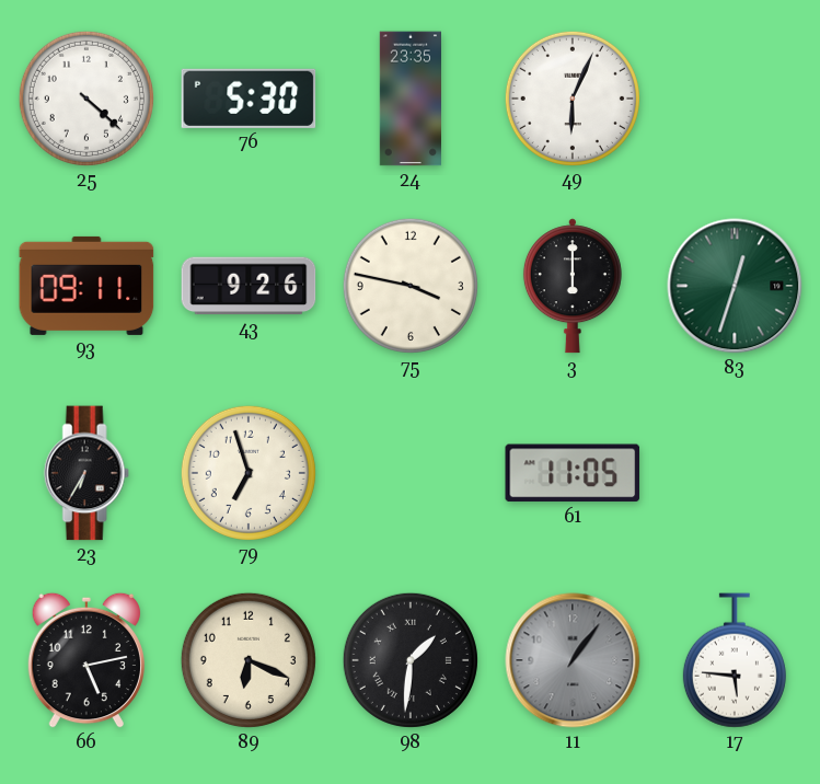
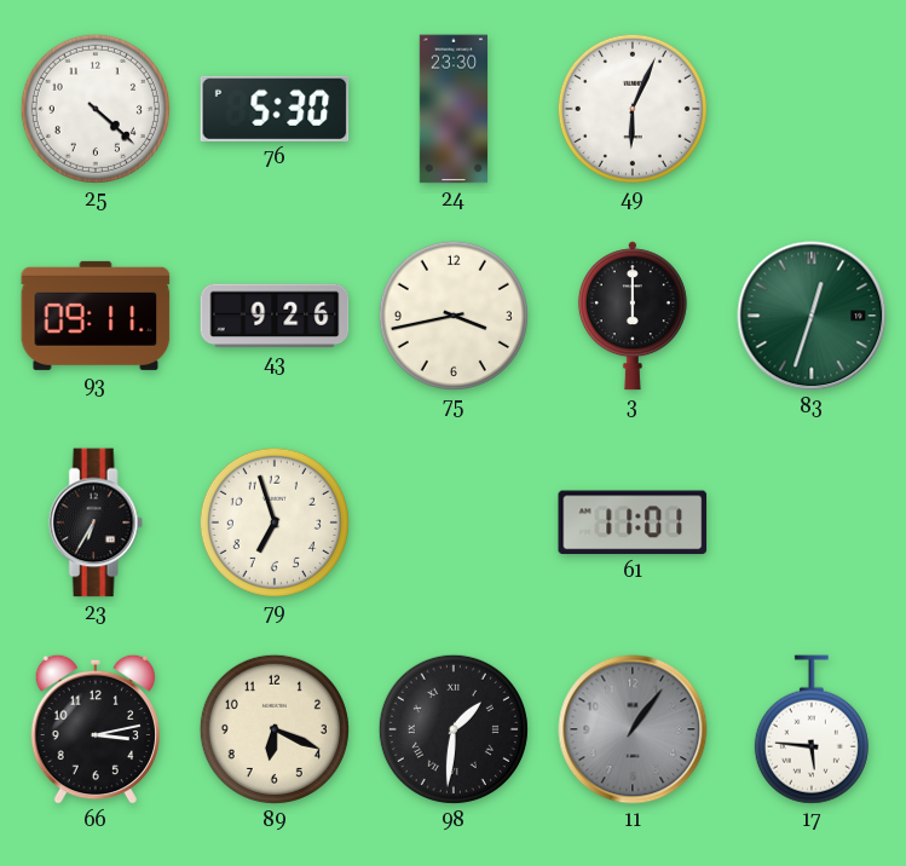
24: 23:35 -> 23:30 (452, 109)
75: 3:47 -> 3:43 (454, 316)
61: 11:05 -> 11:01 (633, 523)
66: 5:13 -> 3:13 (96, 729)
